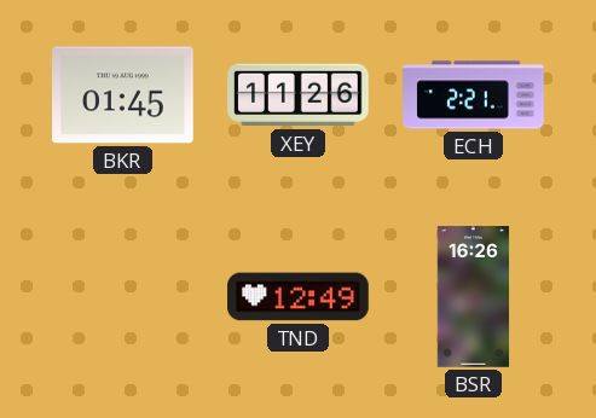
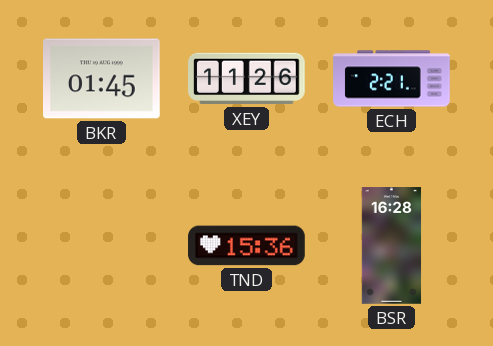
TND: 12:49 -> 15:36 (247, 246)
BSR: 16:26 -> 16:28 (392, 246)
